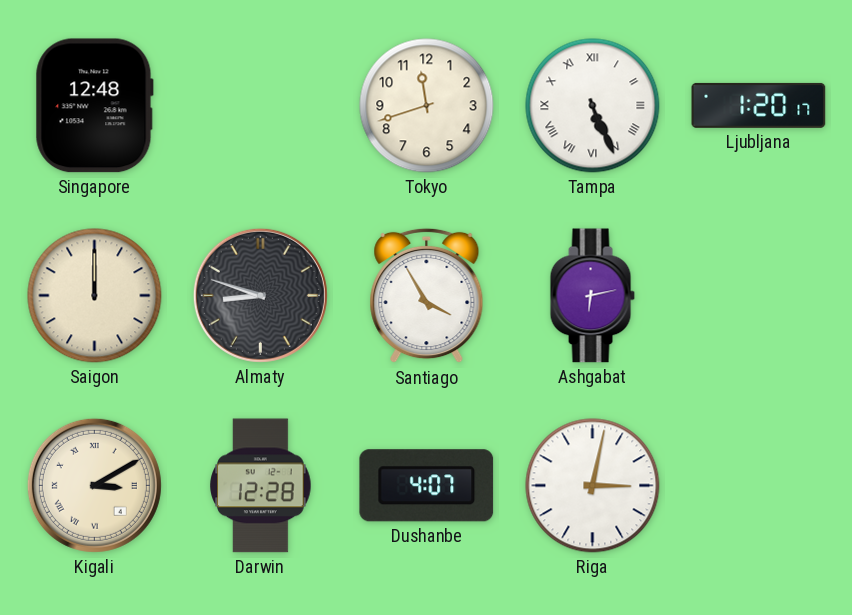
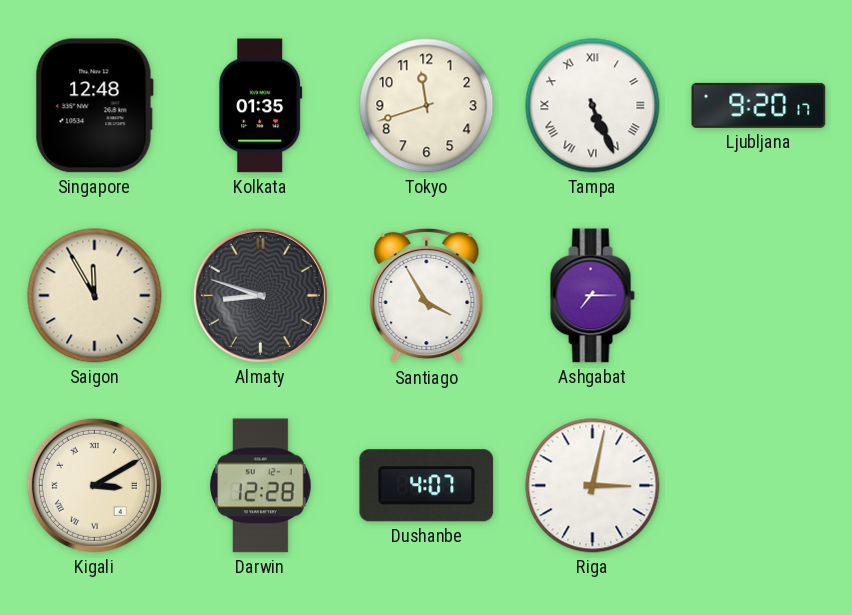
Kolkata: none -> 01:35 (261, 106)
Ljubljana: 1:20 -> 9:20 (759, 105)
Saigon: 12:00 -> 11:55 (95, 296)
Ashgabat: 6:13 -> 7:15 (592, 296)
